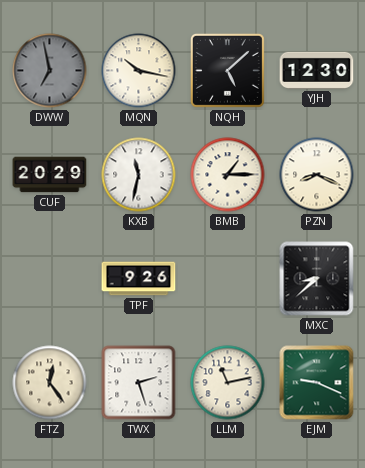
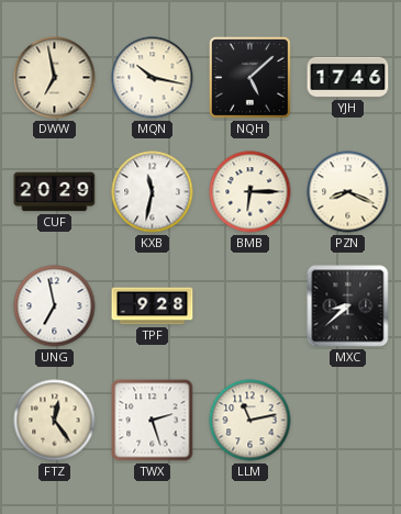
DWW dial: grey -> cream (55, 78)
YJH: 12:30 -> 17:46 (348, 77)
BMB: 1:15 -> 6:15 (250, 192)
UNG: none -> 6:58 (55, 306)
TPF: 9:26 -> 9:28 (153, 306)
EJM: 9:19 -> none (317, 383)
